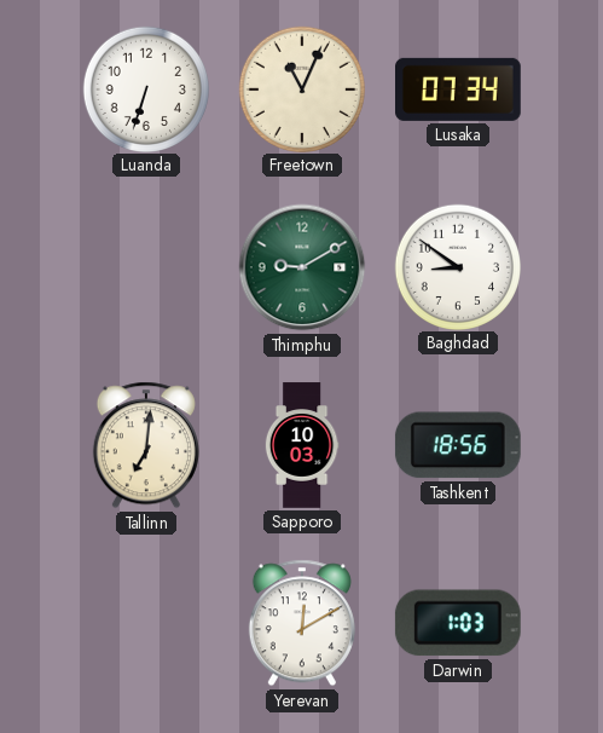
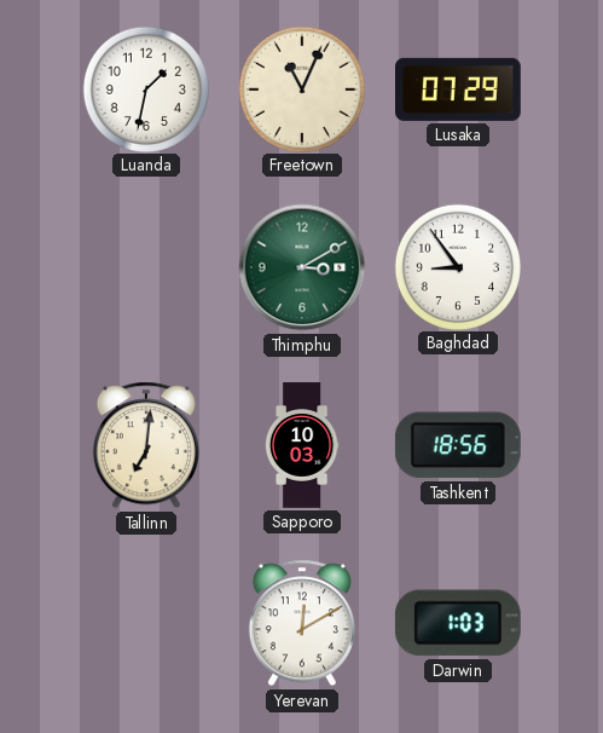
Luanda: 6:33 -> 1:32 (145, 88)
Lusaka: 07:34 -> 07:29 (459, 90)
Thimphu: 9:10 -> 3:10 (302, 267)
Baghdad: 8:51 -> 8:54 (457, 266)
